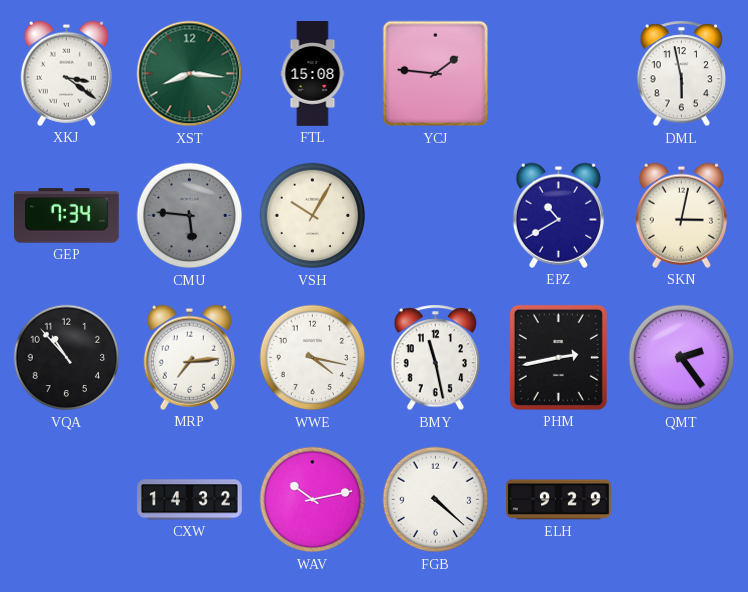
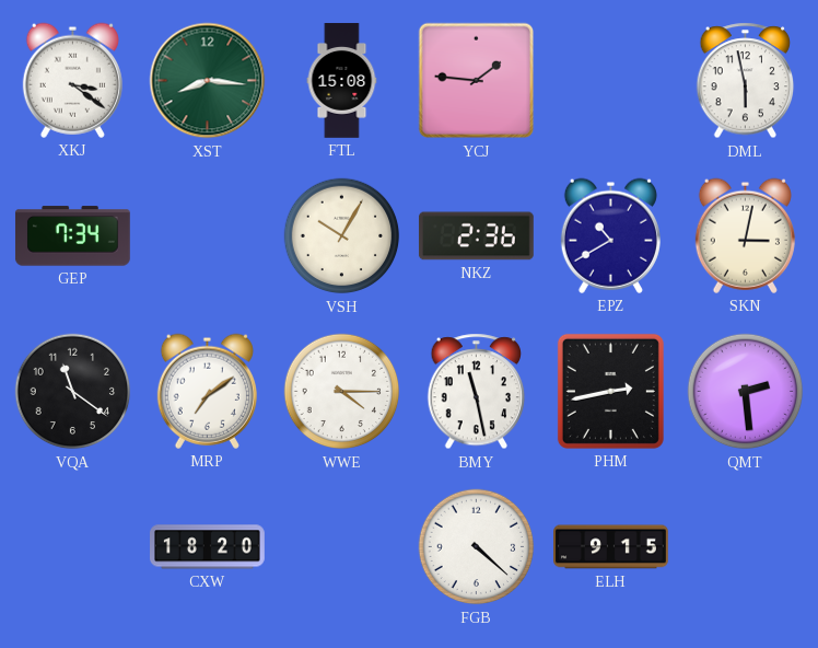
CMU: 5:46 -> none (190, 216)
NKZ: none -> 2:36 (477, 236)
VQA: 10:53 -> 11:21 (73, 392)
MRP: 7:14 -> 7:09 (207, 391)
WWE: 4:17 -> 4:15 (342, 392)
QMT: 2:24 -> 2:29 (746, 392)
CXW: 14:32 -> 18:20 (208, 547)
WAV: 10:13 -> none (313, 500)
ELH: 9:29 -> 9:15 (611, 547)
